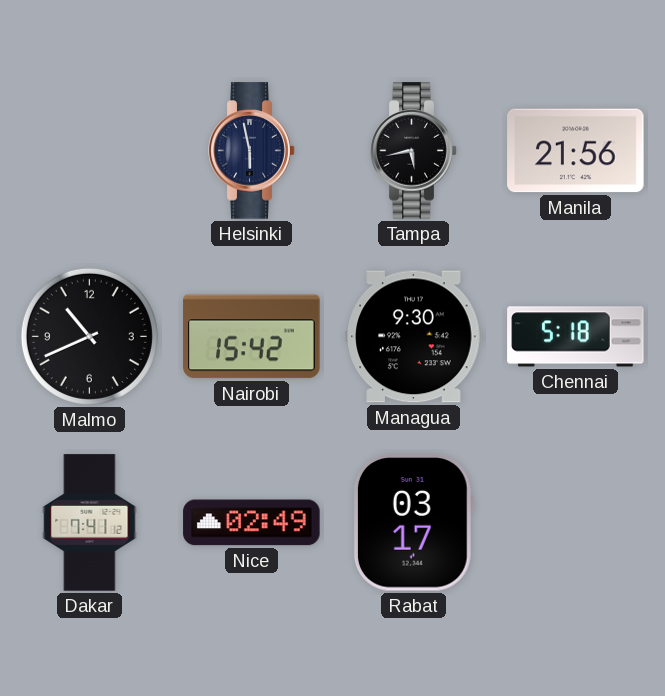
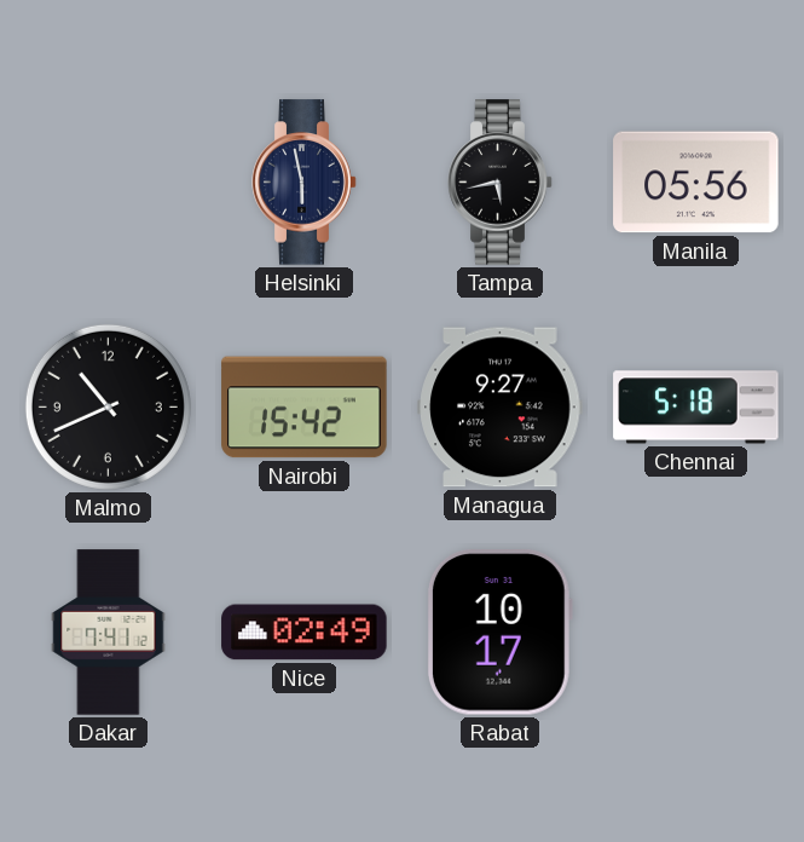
Manila: 21:56 -> 05:56 (696, 183)
Managua: 9:30 -> 9:27 (501, 408)
Rabat: 03:17 -> 10:17 (499, 633)
